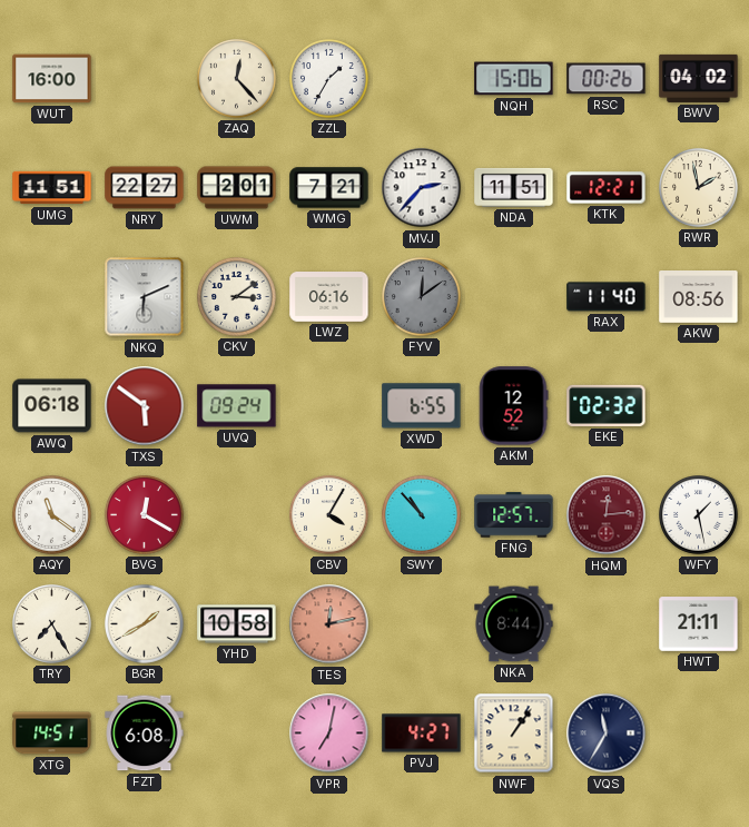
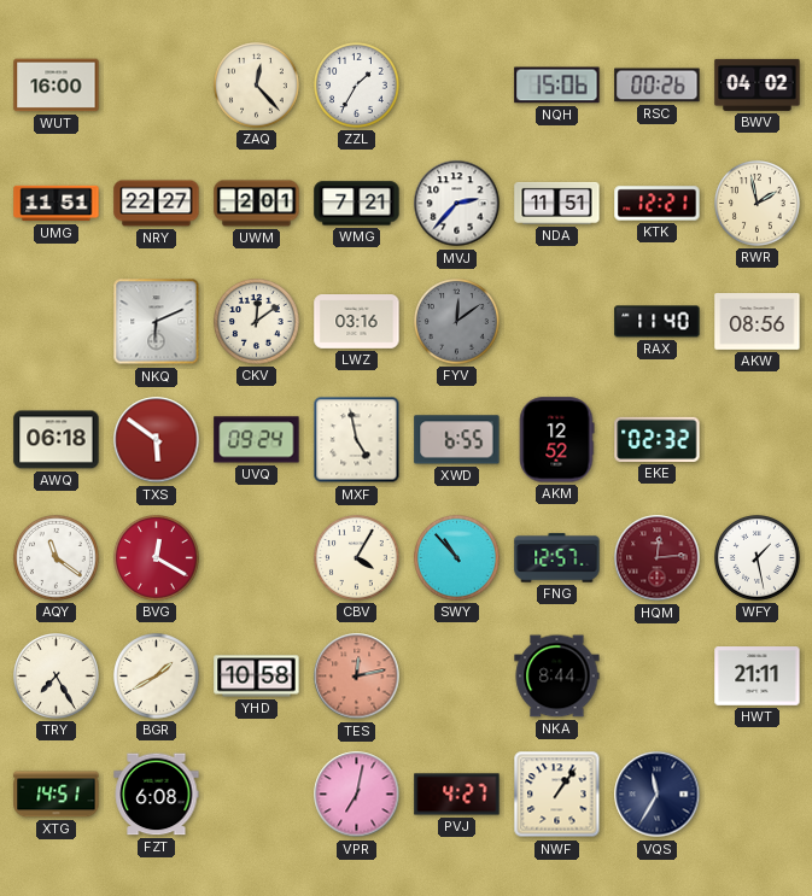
CKV: 3:09 -> 12:09 (257, 322)
LWZ: 06:16 -> 03:16 (357, 322)
MXF: none -> 4:58 (357, 440)
